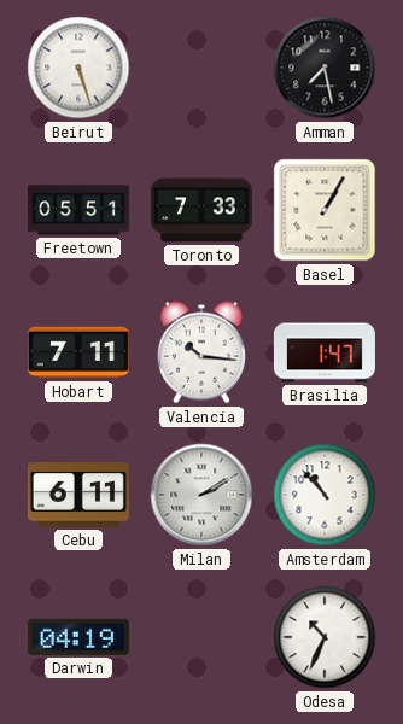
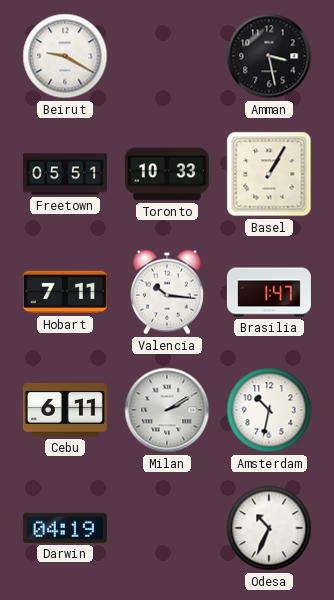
Beirut: 5:27 -> 9:20 (65, 56)
Amman: 7:28 -> 3:28 (269, 56)
Toronto: 7:33 -> 10:33 (167, 174)
Amsterdam: 10:53 -> 10:32 (269, 410)
